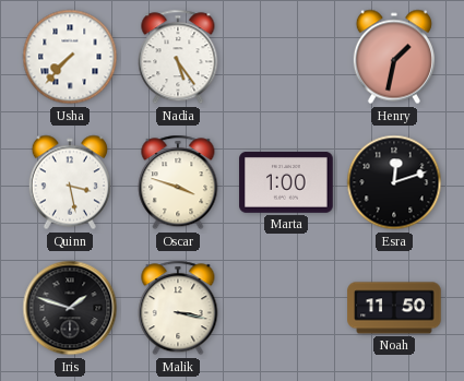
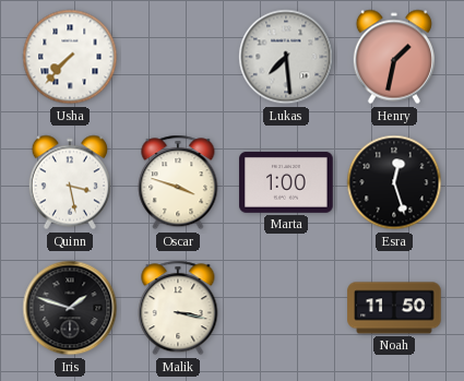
Nadia: 5:24 -> none (178, 57)
Lukas: none -> 7:29 (286, 57)
Esra: 12:12 -> 12:27 (394, 182)
